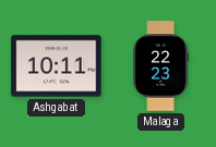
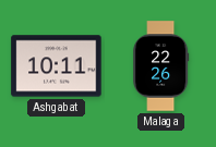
Malaga: 22:23 -> 22:26 (161, 66)
